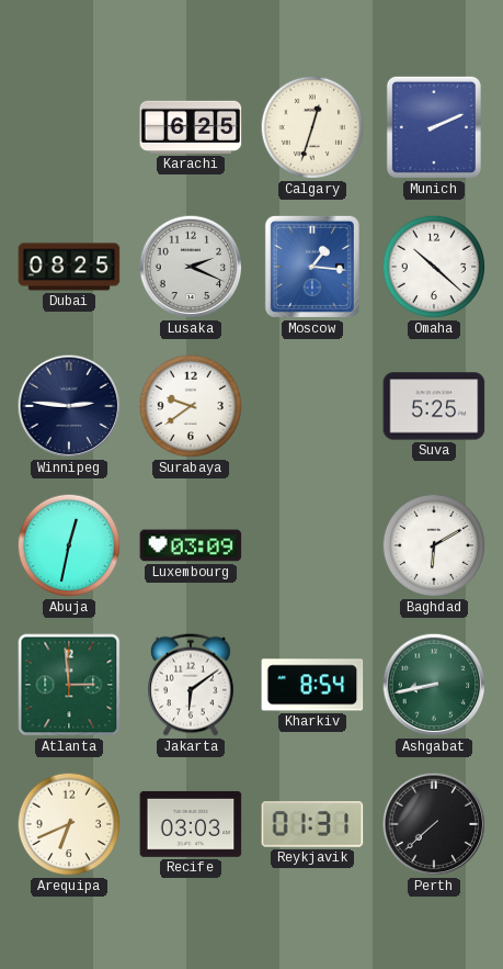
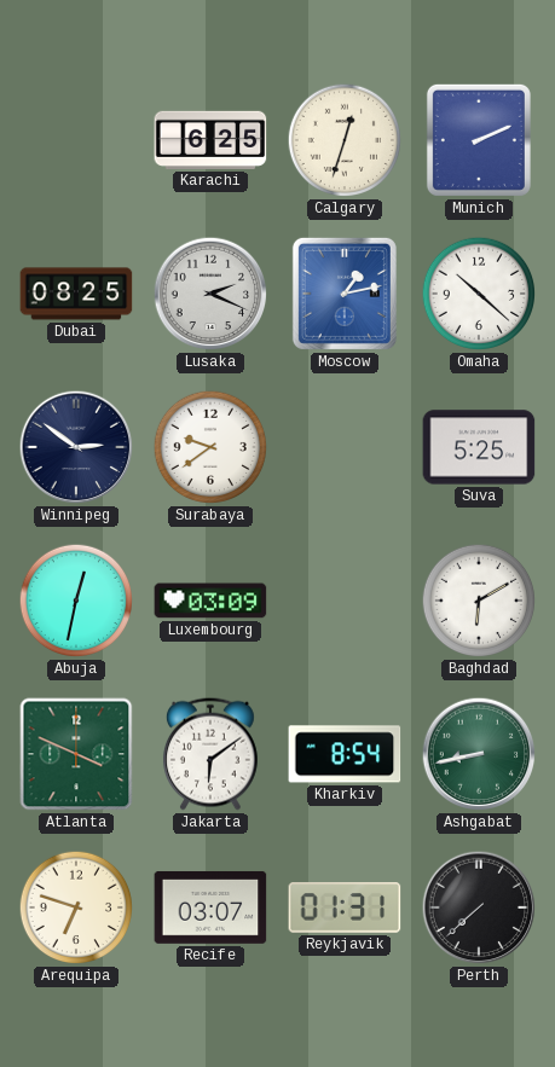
Moscow: 1:16 -> 1:13 (345, 294)
Winnipeg: 2:46 -> 2:51 (76, 447)
Atlanta: 2:59 -> 3:49 (76, 754)
Arequipa: 6:41 -> 6:48 (76, 907)
Recife: 03:03 -> 03:07 (210, 907)
